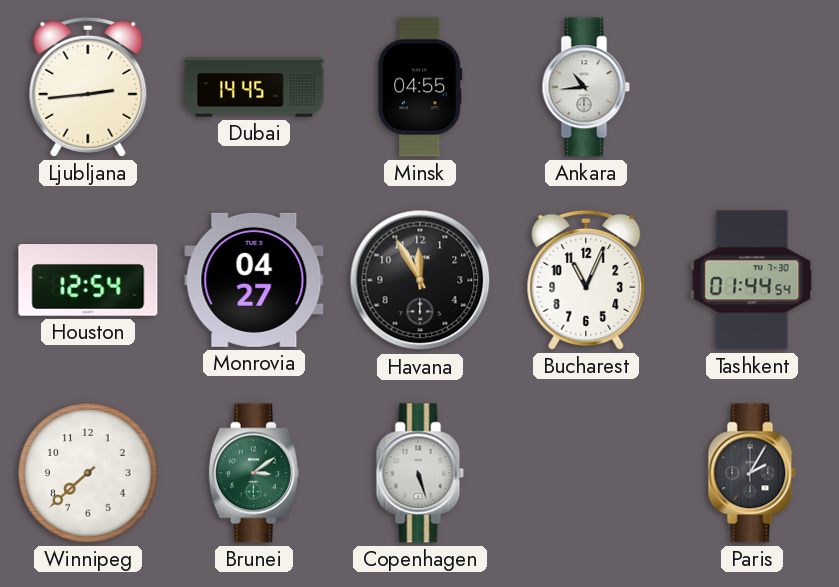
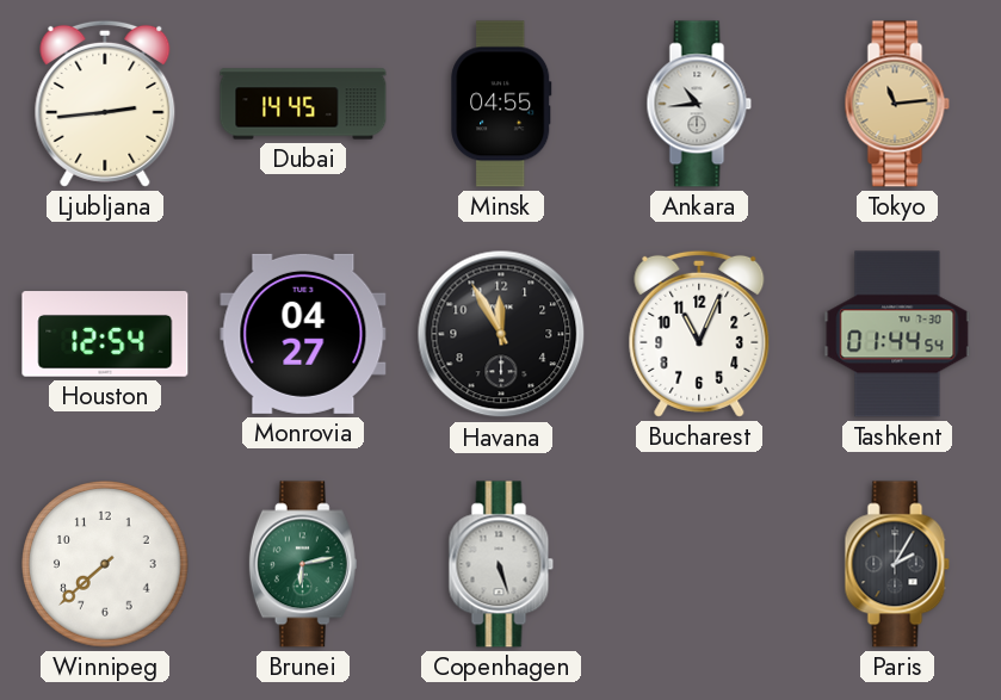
Tokyo: none -> 11:14 (897, 104)
Brunei: 3:09 -> 6:13 (303, 564)
